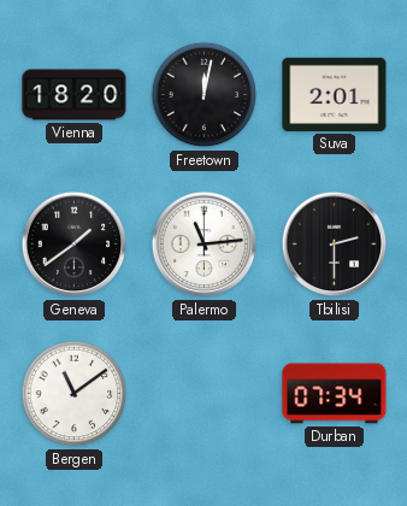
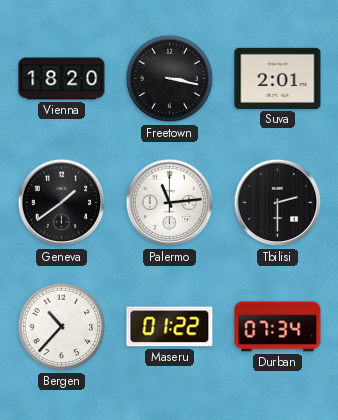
Freetown: 12:02 -> 3:17 (170, 79)
Bergen: 11:09 -> 10:37 (62, 327)
Maseru: none -> 01:22 (170, 327)
